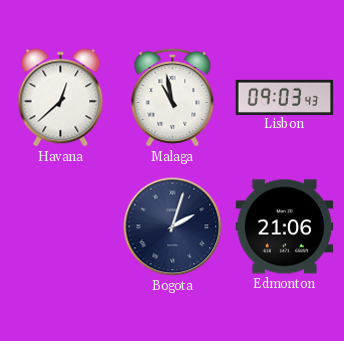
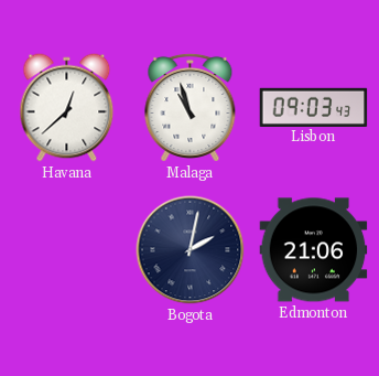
Malaga: 10:58 -> 10:57 (191, 107)
Bogota: 2:03 -> 2:02 (191, 250)
